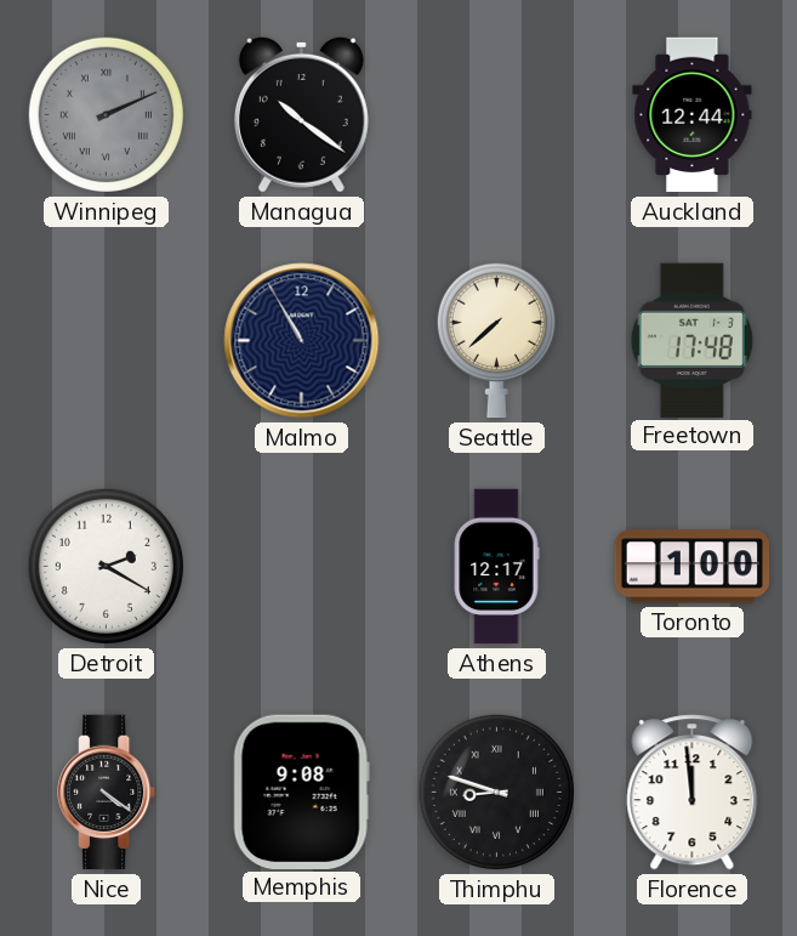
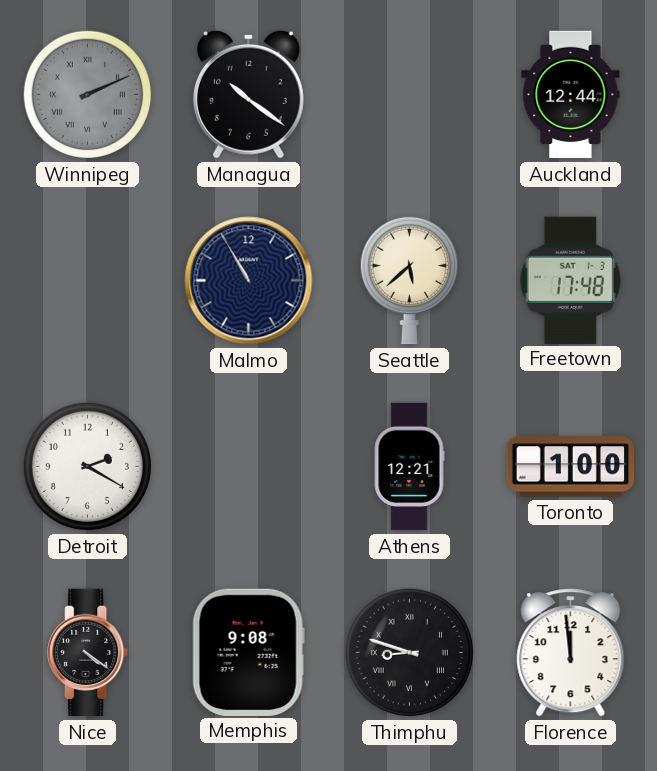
Seattle: 7:38 -> 5:38 (409, 280)
Athens: 12:17 -> 12:21 (409, 467)
